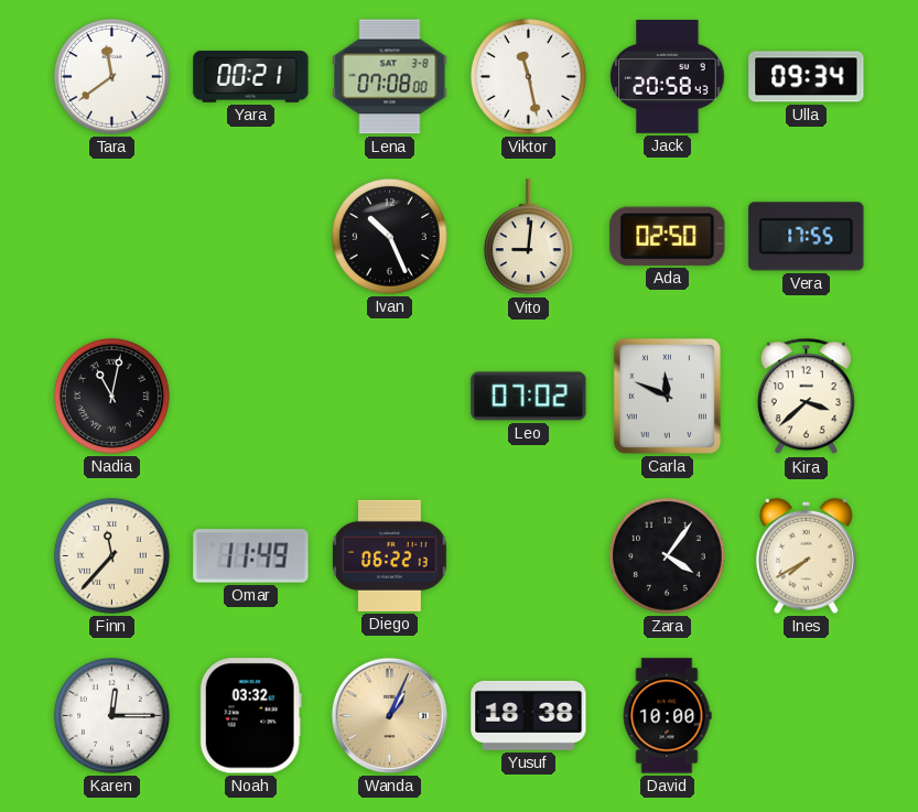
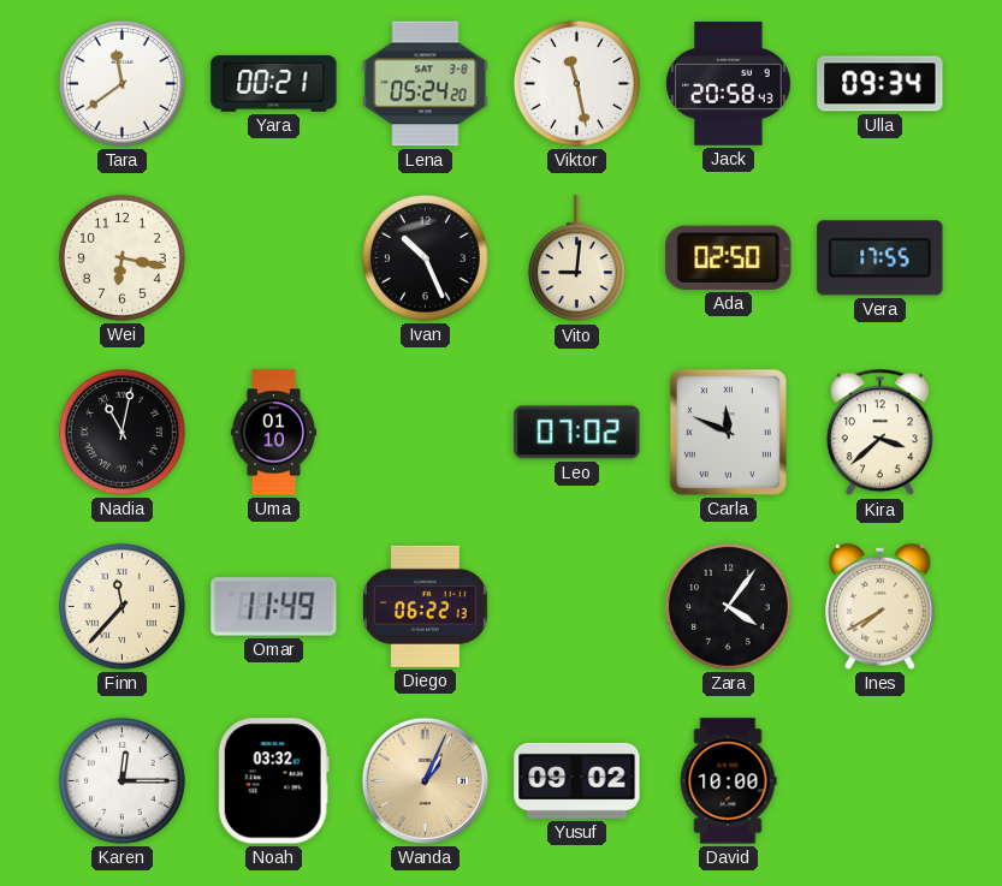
Lena: 07:08 -> 05:24 (426, 84)
Wei: none -> 6:17 (121, 257)
Uma: none -> 01:10 (273, 433)
Yusuf: 18:38 -> 09:02 (577, 780)
